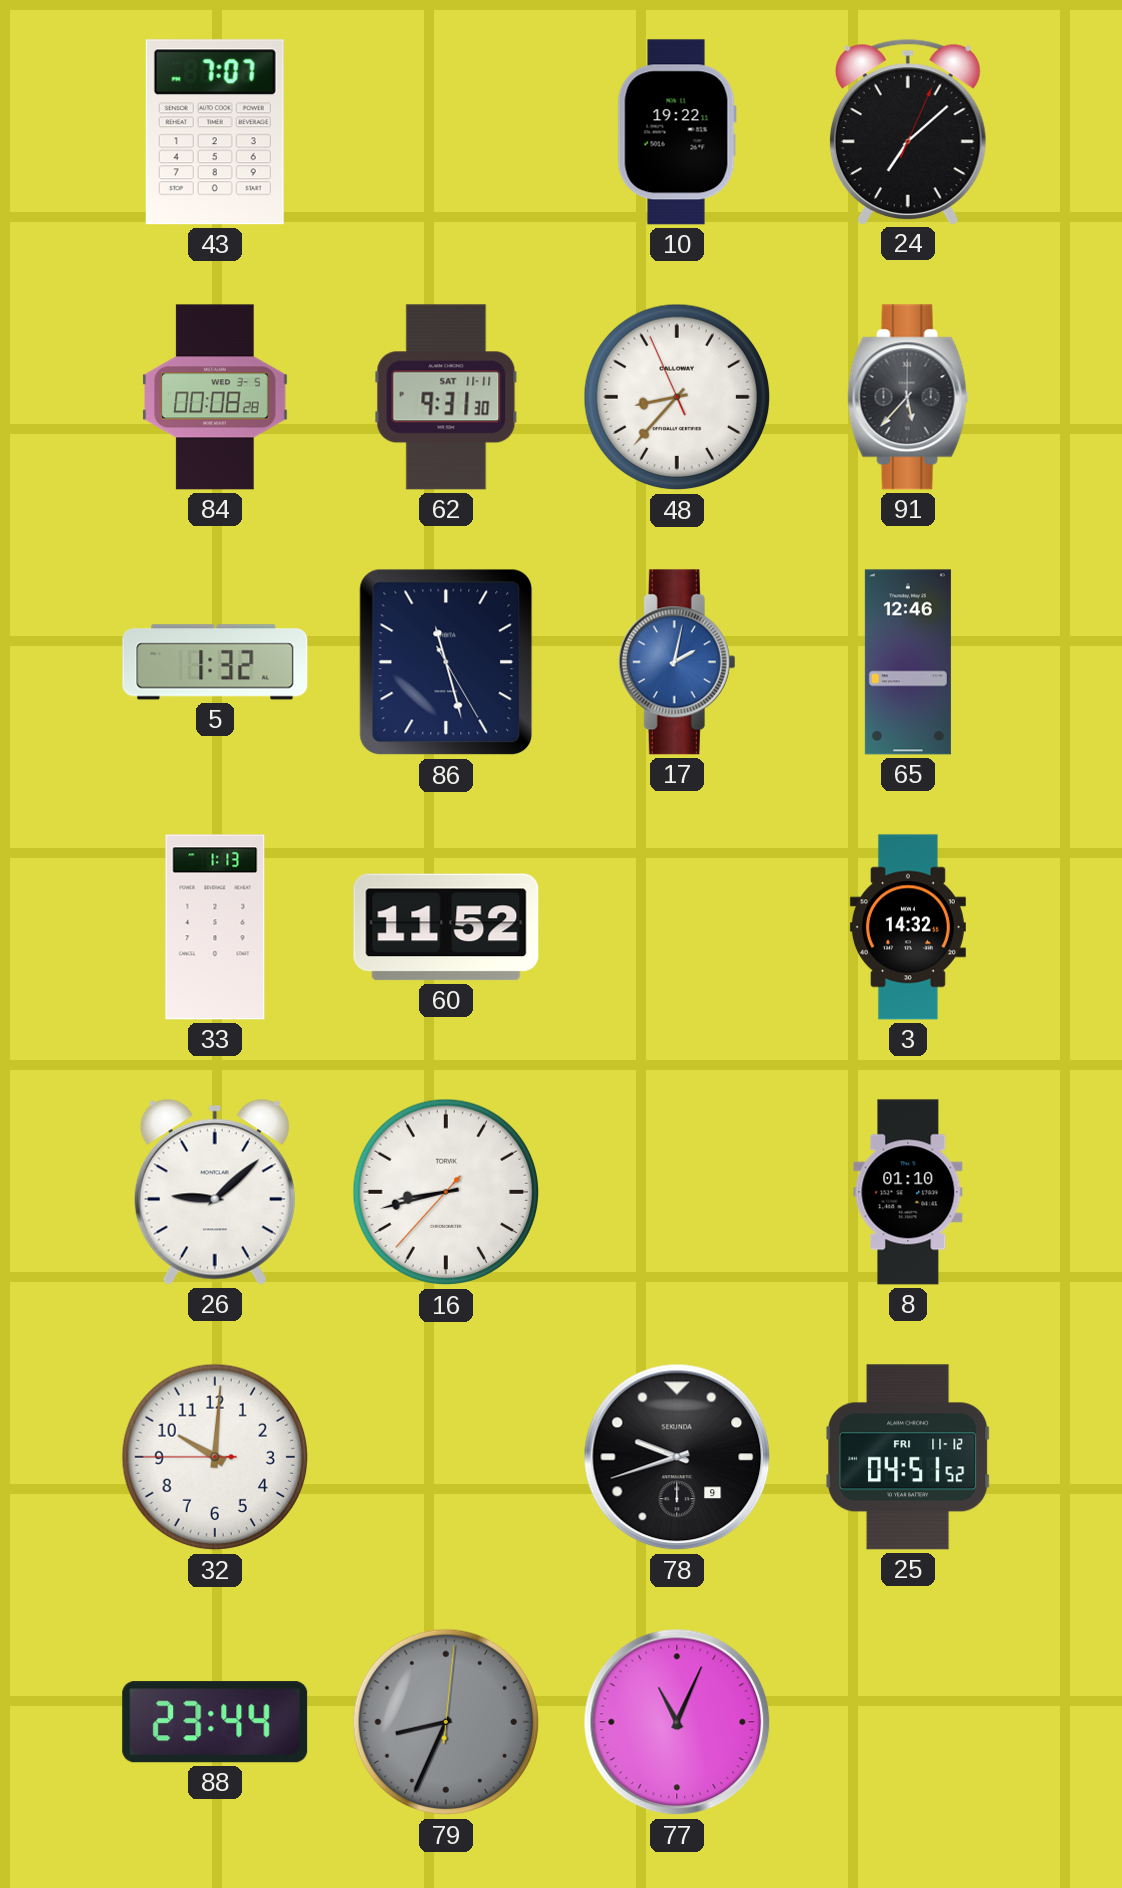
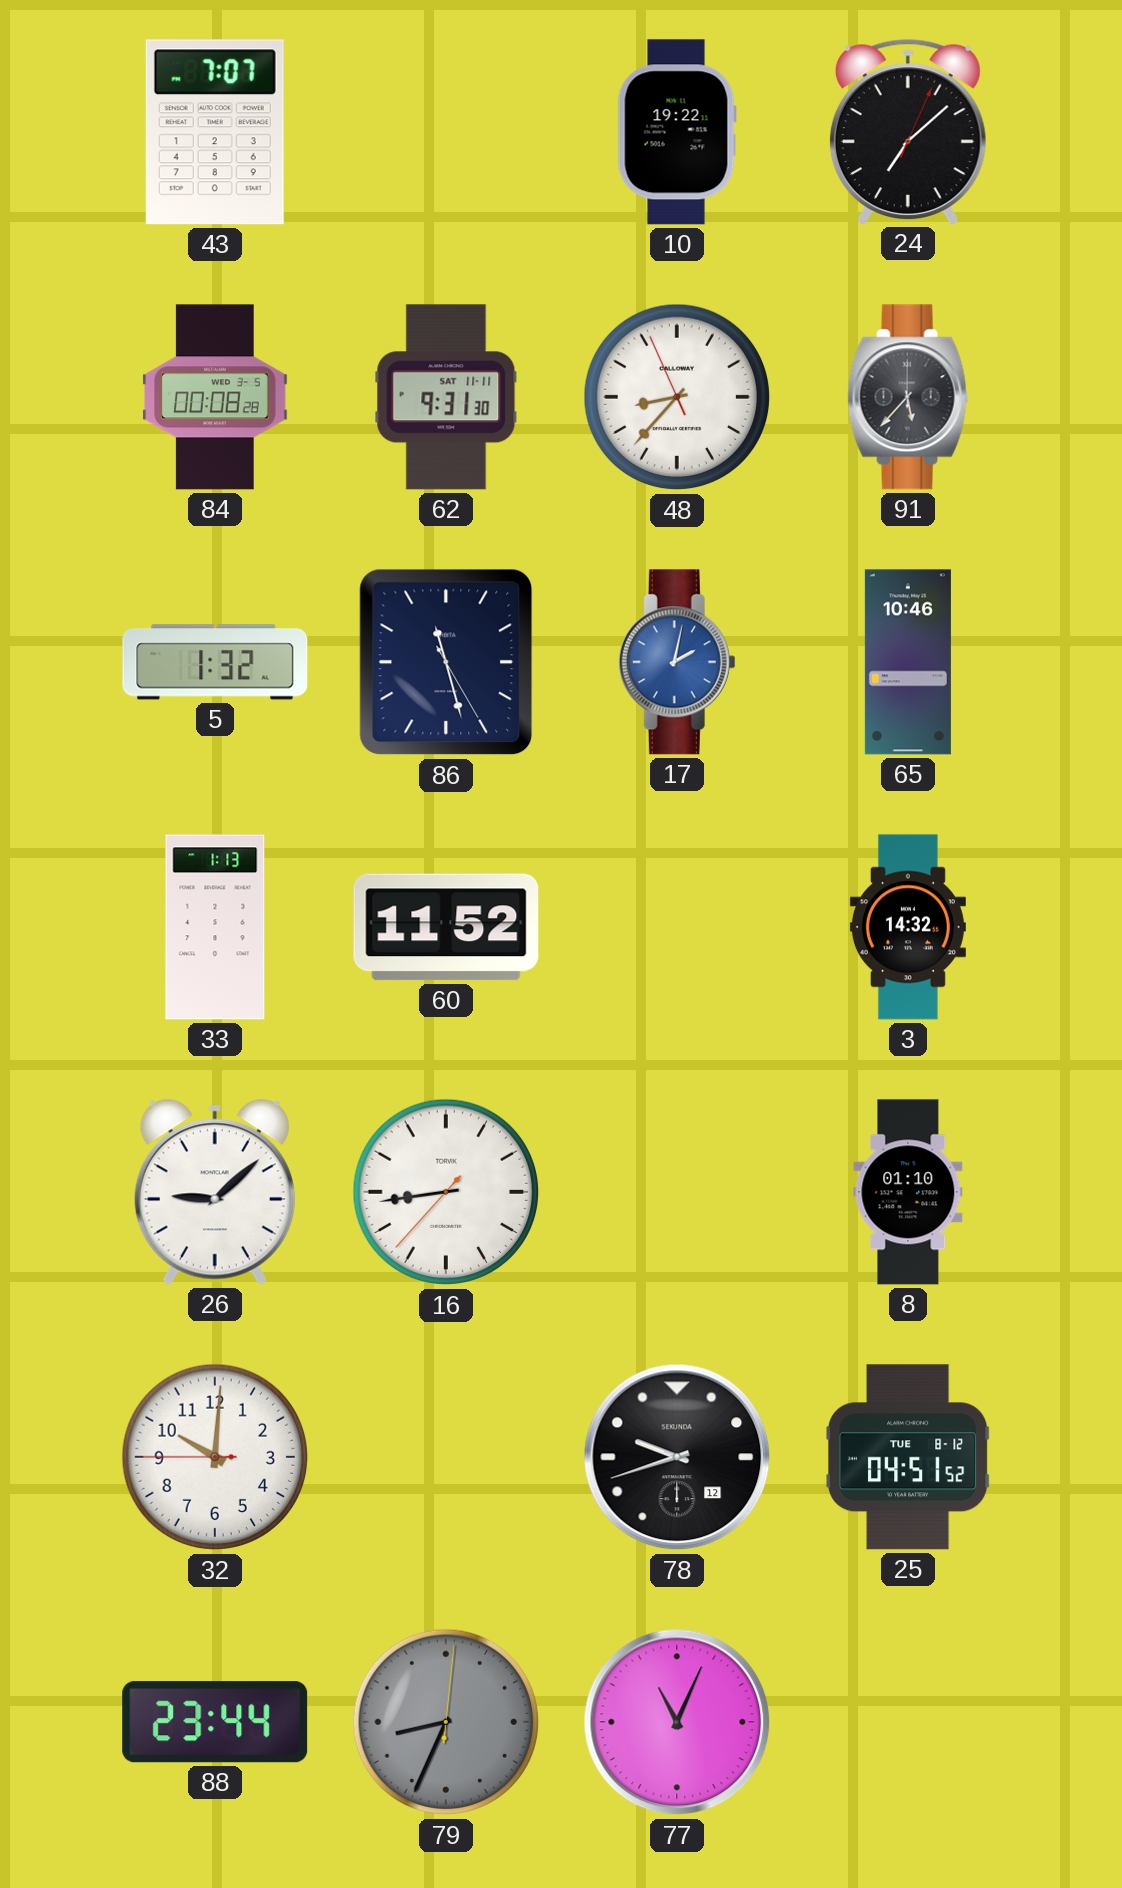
65: 12:46 -> 10:46 (908, 662)
16: 8:42 -> 8:43 (446, 1192)
78 date: 9 -> 12 (677, 1457)
25 date: FRI 11-12 -> TUE 8-12 (908, 1457)
